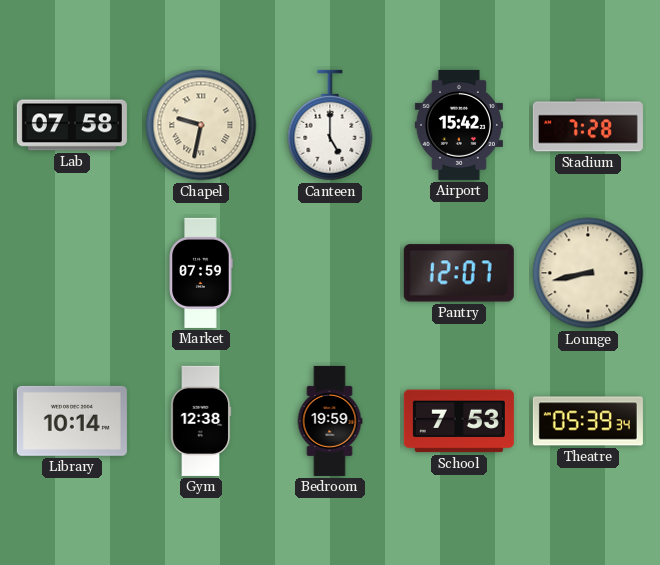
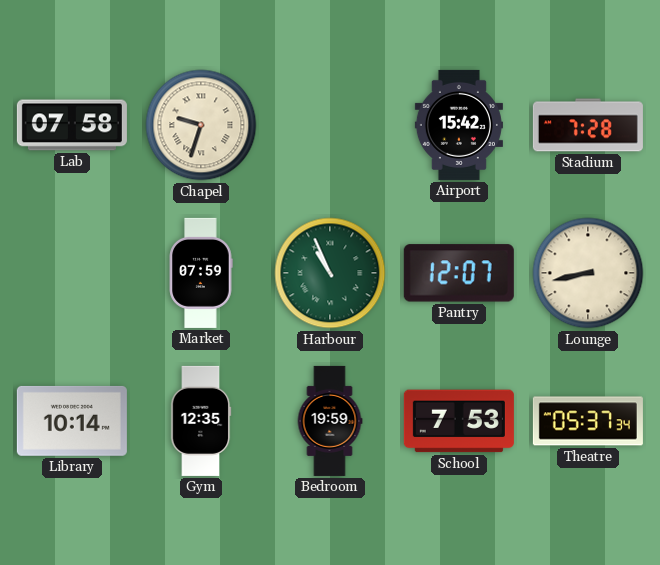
Chapel: 9:32 -> 9:33 (201, 125)
Canteen: 5:00 -> none (330, 125)
Harbour: none -> 10:56 (330, 273)
Gym: 12:38 -> 12:35 (201, 421)
Theatre: 05:39 -> 05:37 (588, 421)
